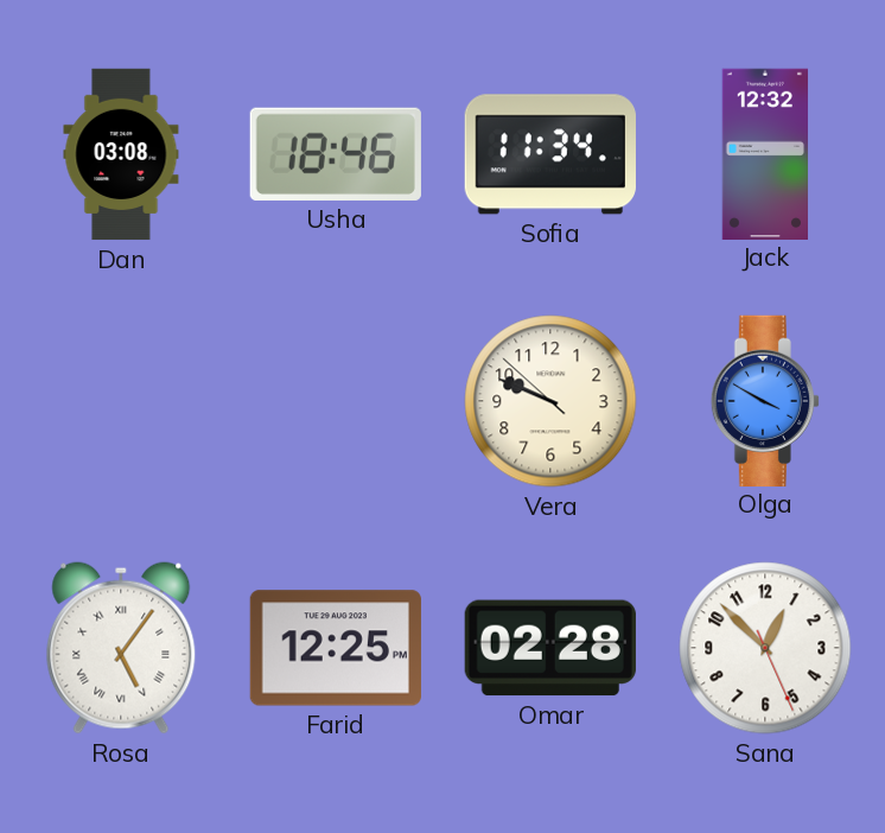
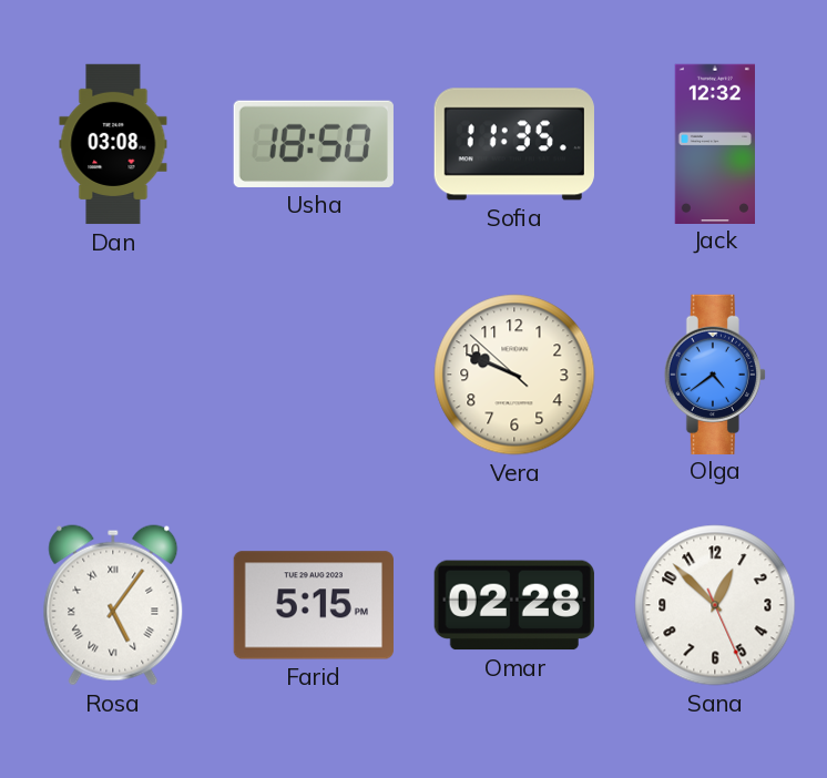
Usha: 18:46 -> 18:50 (314, 144)
Sofia: 11:34 -> 11:35 (514, 144)
Olga: 3:50 -> 4:39 (715, 373)
Farid: 12:25 -> 5:15 (314, 605)
